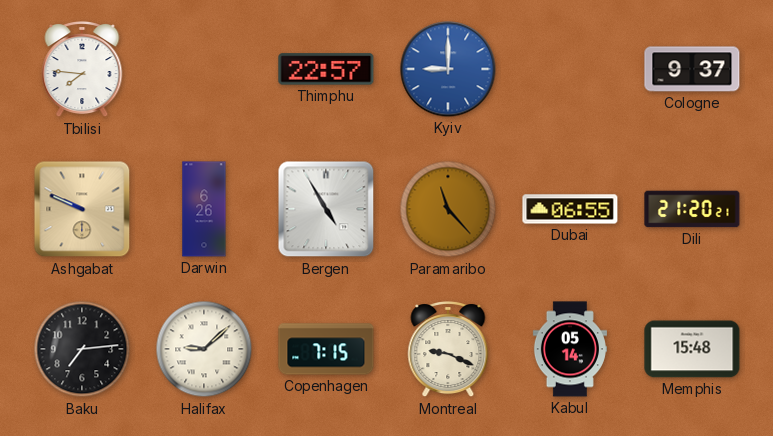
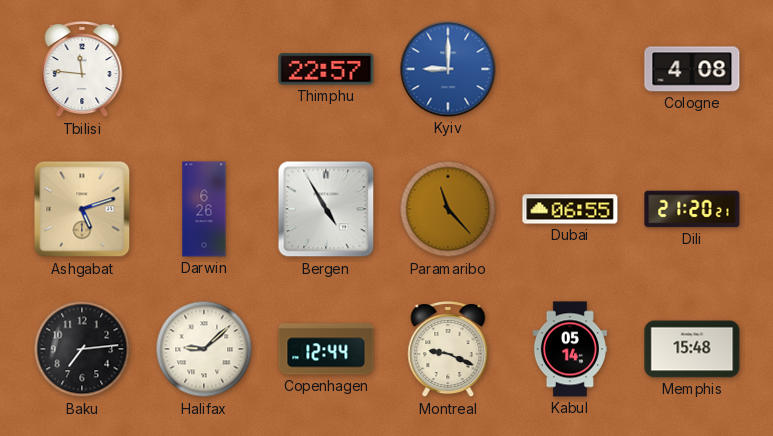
Tbilisi: 7:46 -> 11:46 (82, 70)
Cologne: 9:37 -> 4:08 (692, 69)
Ashgabat: 9:49 -> 5:12 (82, 209)
Copenhagen: 7:15 -> 12:44 (326, 349)
